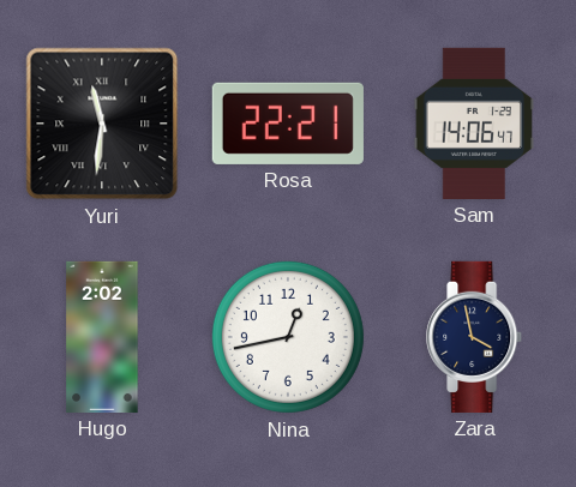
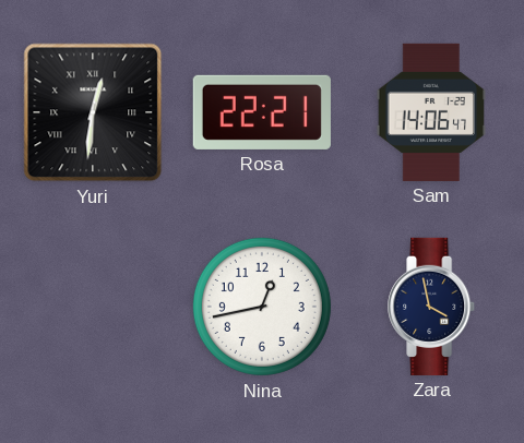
Yuri: 11:31 -> 12:31 (93, 112)
Hugo: 2:02 -> none (102, 337)
